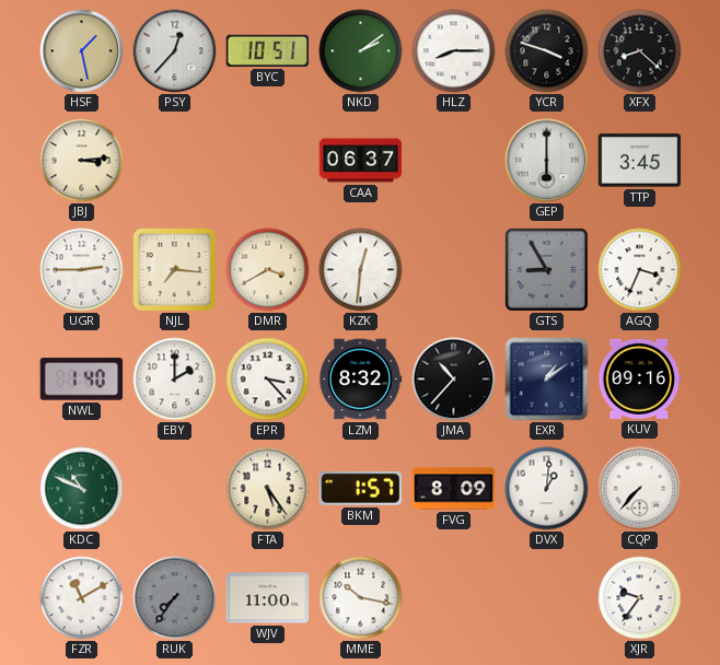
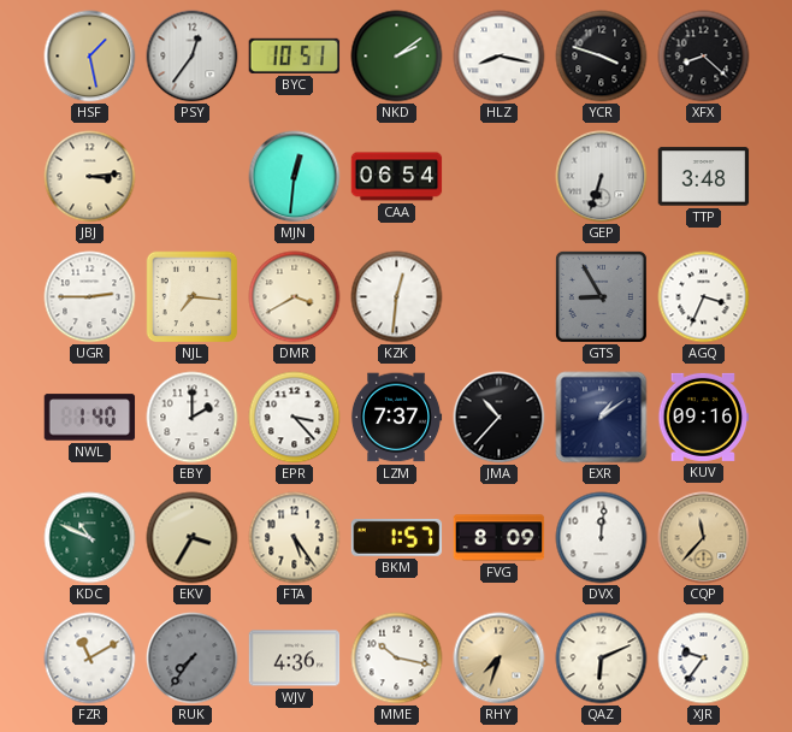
PSY: 12:37 -> 12:36 (193, 57)
HLZ: 8:15 -> 8:17 (500, 57)
MJN: none -> 12:31 (295, 177)
CAA: 06:37 -> 06:54 (397, 177)
GEP: 6:00 -> 6:33 (602, 177)
TTP: 3:45 -> 3:48 (704, 177)
LZM: 8:32 -> 7:37 (396, 418)
EKV: none -> 3:35 (193, 538)
DVX: 1:01 -> 12:01 (602, 538)
CQP: 7:37 -> 11:37 (704, 538)
CQP dial: white -> champagne (704, 538)
WJV: 11:00 -> 4:36 (295, 659)
RHY: none -> 7:33 (500, 659)
QAZ: none -> 6:11 (602, 659)
